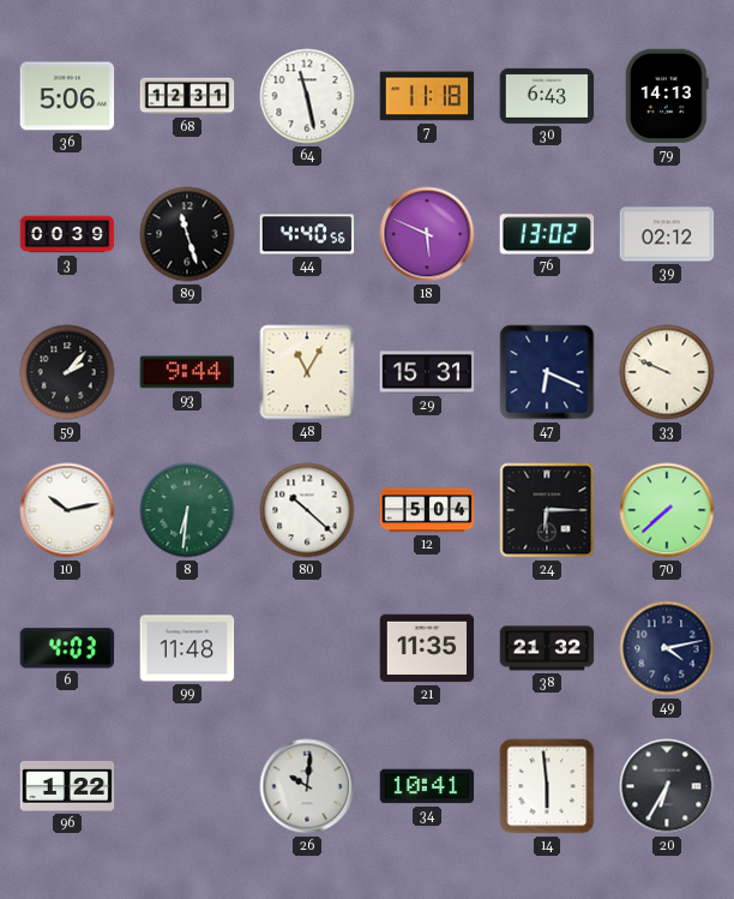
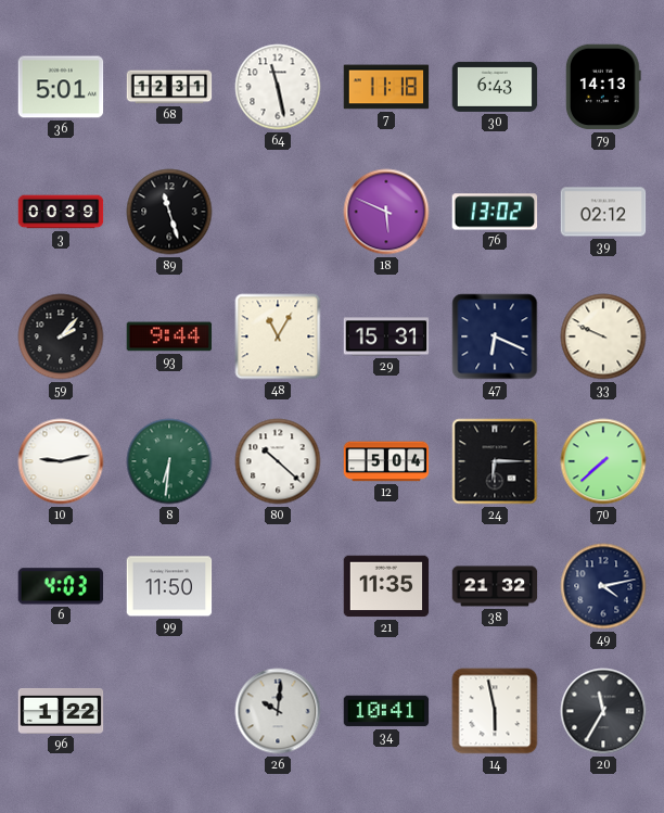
36: 5:06 -> 5:01 (61, 87)
44: 4:40 -> none (307, 234)
10: 10:13 -> 9:13 (61, 461)
99: 11:48 -> 11:50 (169, 586)
14: 5:59 -> 5:58 (495, 711)
20: 6:35 -> 11:35 (603, 711)
